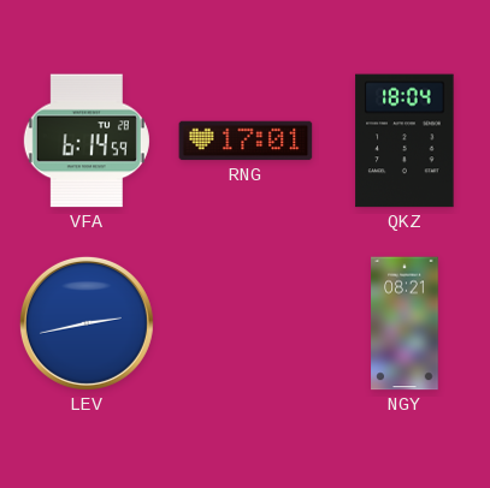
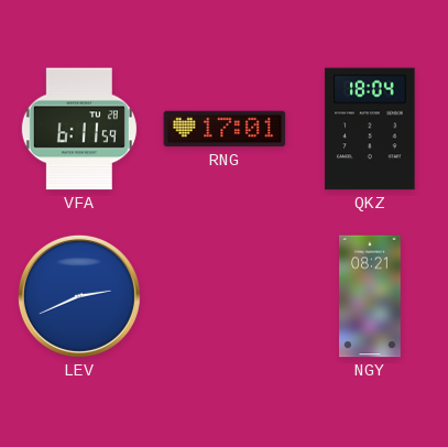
VFA: 6:14 -> 6:11 (79, 129)
LEV: 2:43 -> 2:41 (79, 296)
